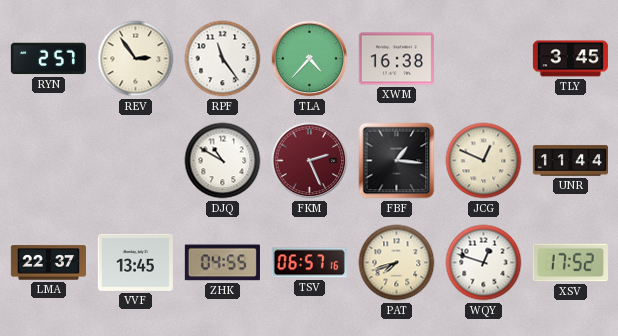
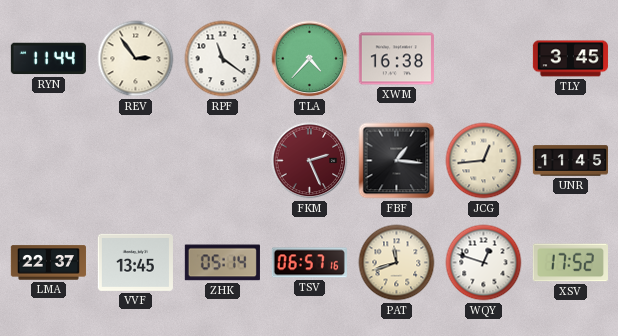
RYN: 2:57 -> 11:44 (48, 59)
RPF: 11:24 -> 11:21 (223, 59)
DJQ: 10:50 -> none (223, 161)
JCG: 12:49 -> 12:44 (484, 161)
UNR: 11:44 -> 11:45 (570, 161)
ZHK: 04:55 -> 05:14 (222, 263)
PAT: 7:42 -> 11:42 (397, 263)
